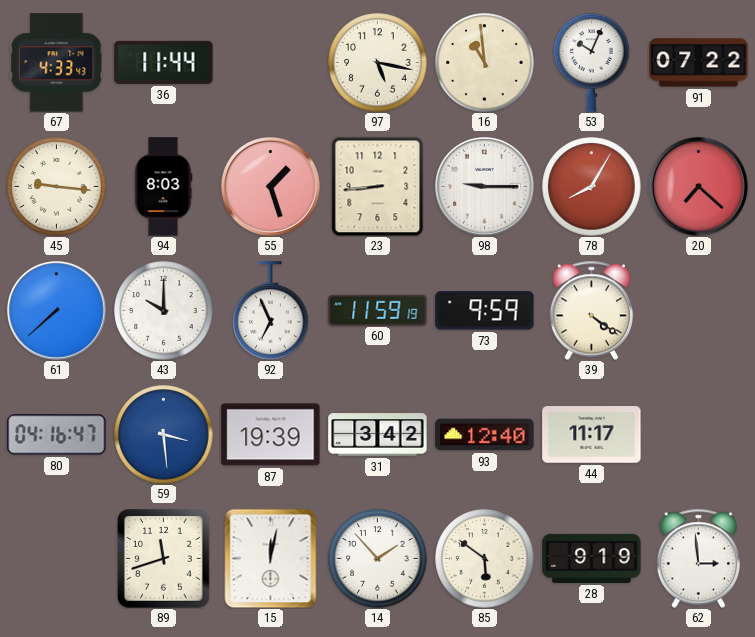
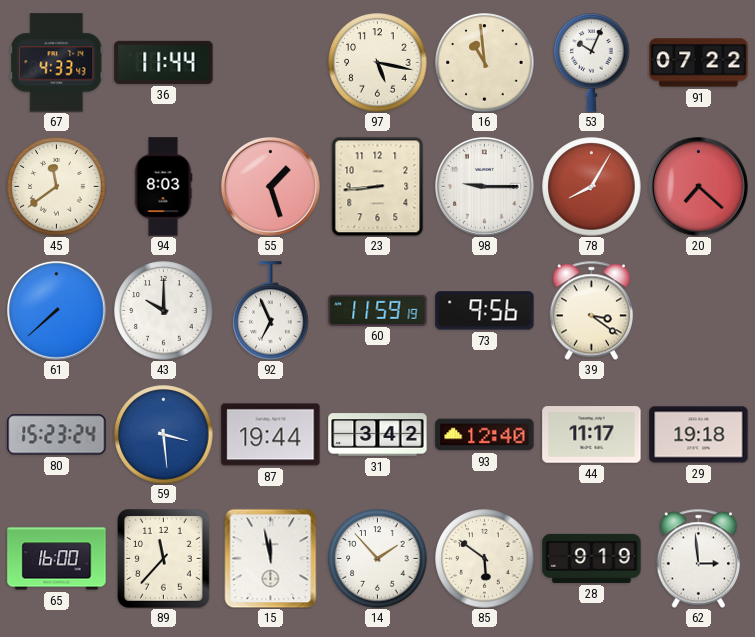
45: 9:16 -> 11:39 (57, 187)
73: 9:59 -> 9:56 (485, 311)
39: 4:21 -> 3:21 (592, 310)
80: 04:16 -> 15:23 (57, 435)
87: 19:39 -> 19:44 (271, 435)
29: none -> 19:18 (699, 435)
65: none -> 16:00 (57, 559)
89: 11:42 -> 11:37 (164, 559)
15: 12:02 -> 11:58 (271, 558)
